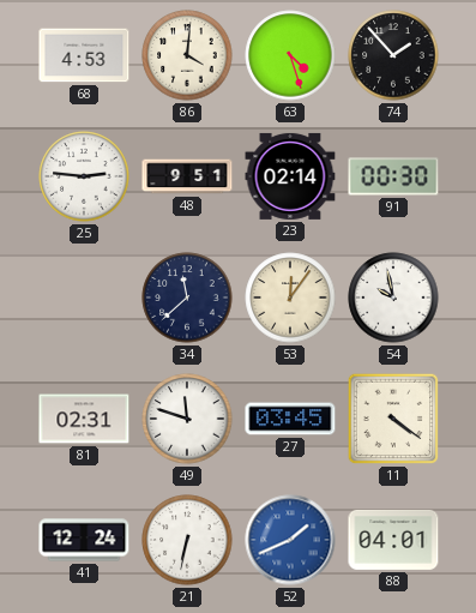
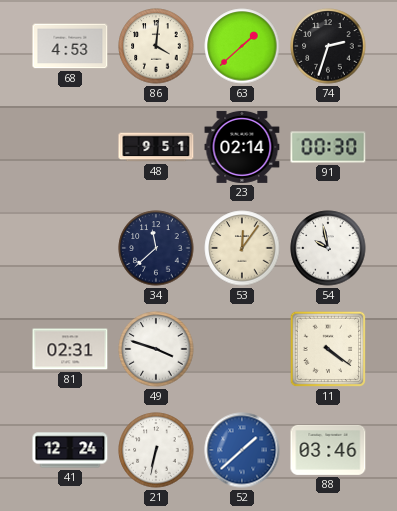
63: 4:27 -> 1:38 (242, 46)
74: 1:53 -> 2:33 (328, 46)
25: 2:46 -> none (84, 176)
49: 11:48 -> 3:48 (156, 349)
27: 03:45 -> none (290, 419)
52: 1:41 -> 1:38 (242, 450)
88: 04:01 -> 03:46 (328, 450)
